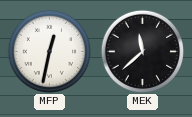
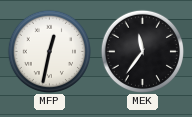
MEK: 11:38 -> 11:36 (142, 51)
